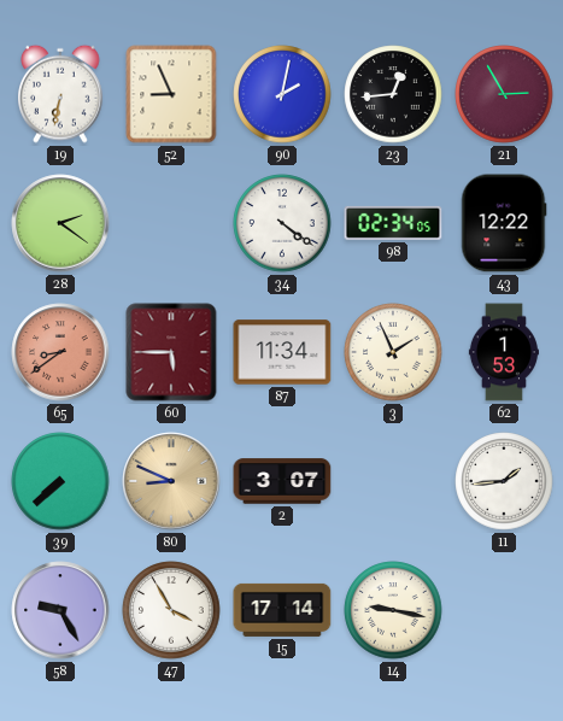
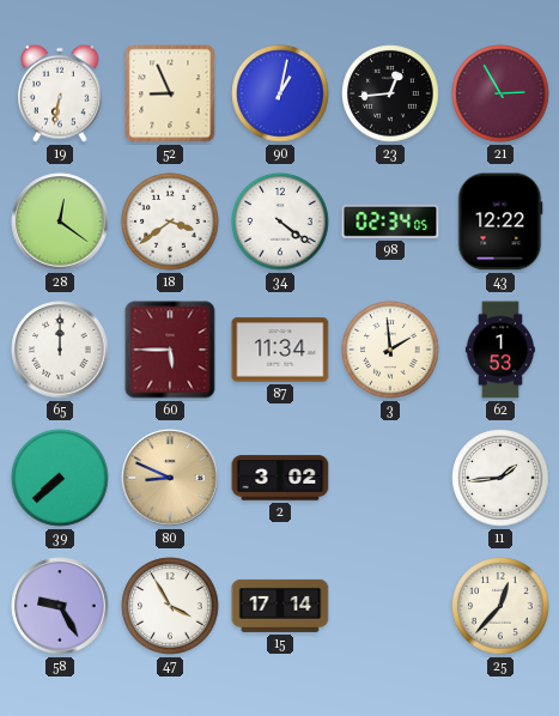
90: 2:02 -> 1:02 (280, 93)
28: 2:21 -> 12:21 (60, 222)
18: none -> 3:39 (170, 222)
65: 8:39 -> 12:00 (60, 350)
65 dial: salmon -> white (60, 350)
3: 1:56 -> 1:59 (390, 350)
2: 3:07 -> 3:02 (280, 478)
14: 9:17 -> none (393, 610)
25: none -> 12:37 (500, 606)
